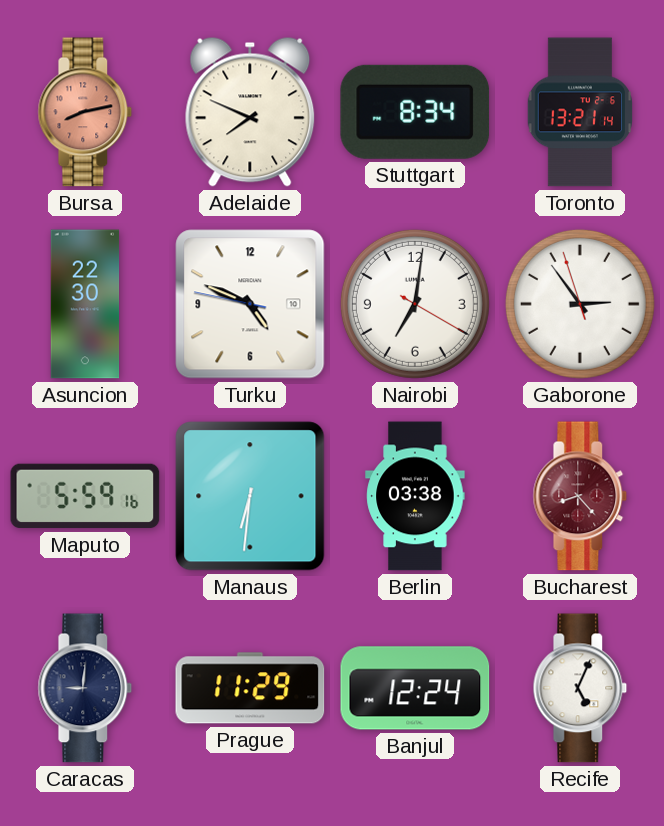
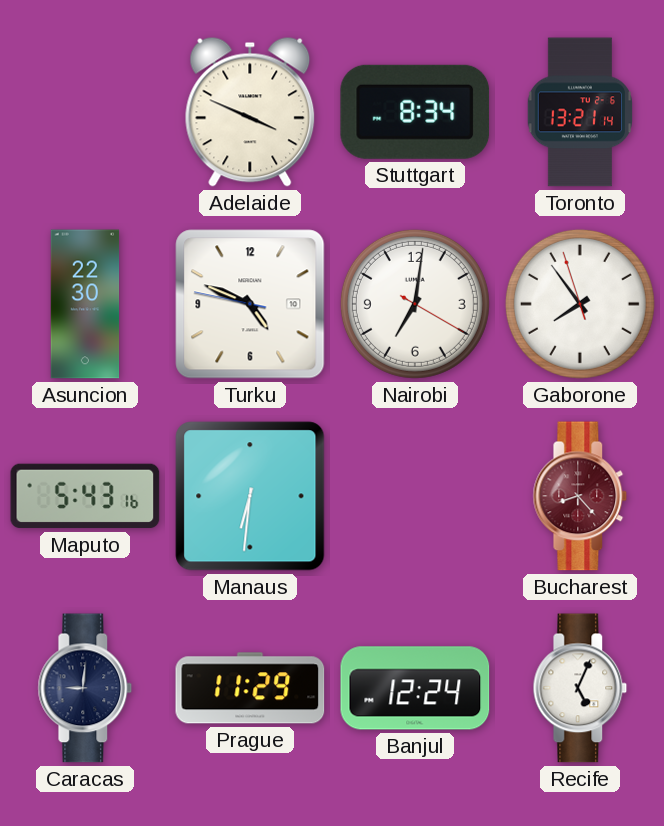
Bursa: 8:13 -> none (85, 112)
Adelaide: 7:49 -> 3:49 (250, 112)
Gaborone: 2:53 -> 7:53 (580, 304)
Maputo: 5:59 -> 5:43 (85, 496)
Berlin: 03:38 -> none (415, 496)
